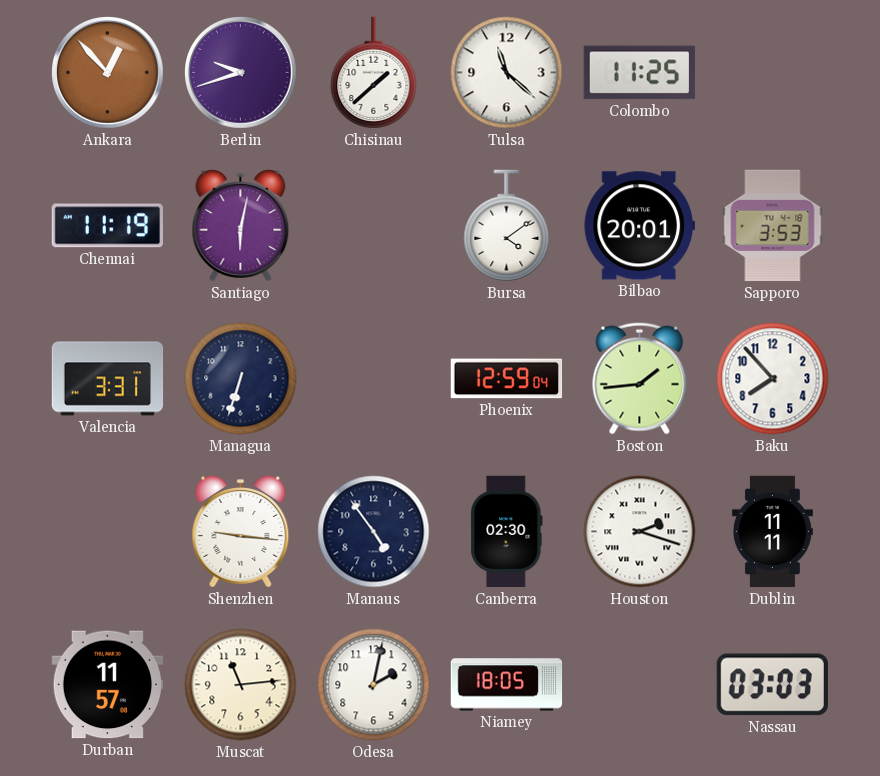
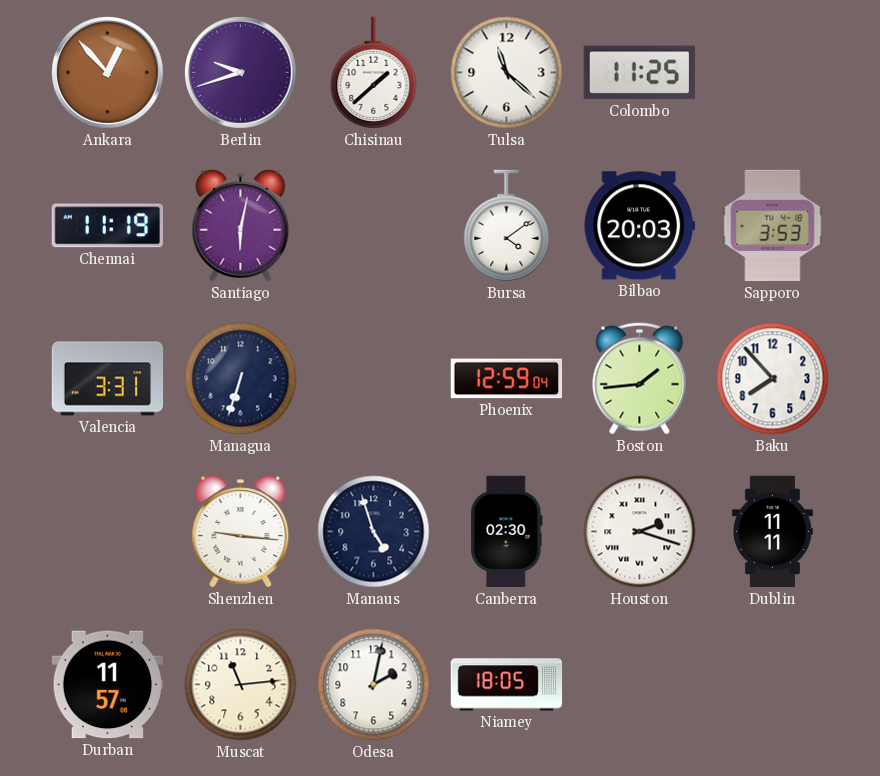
Bilbao: 20:01 -> 20:03 (639, 226)
Manaus: 4:54 -> 4:57 (374, 532)
Nassau: 03:03 -> none (772, 685)
